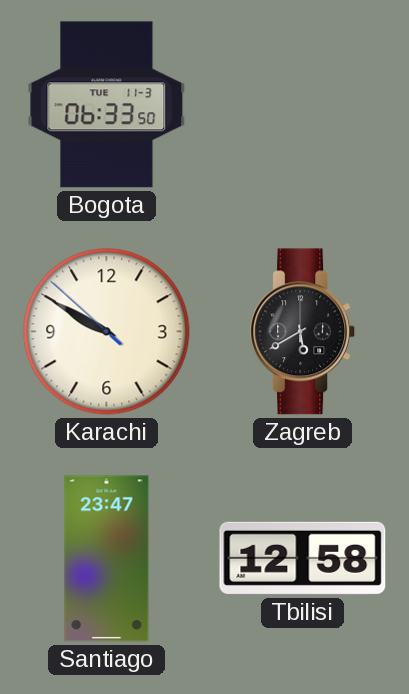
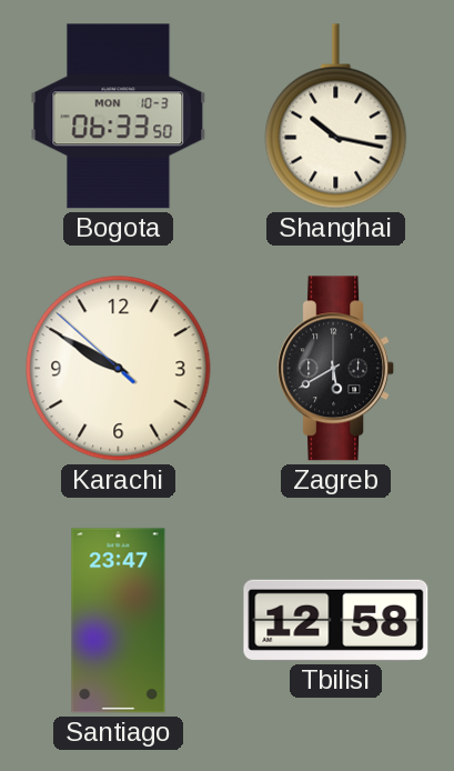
Bogota date: TUE 11-3 -> MON 10-3 (119, 117)
Shanghai: none -> 10:17 (336, 117)
